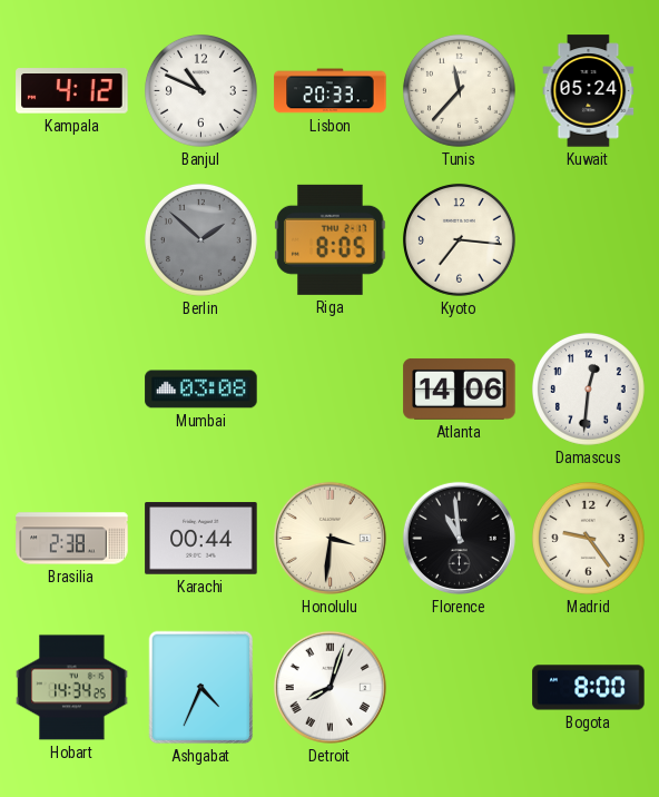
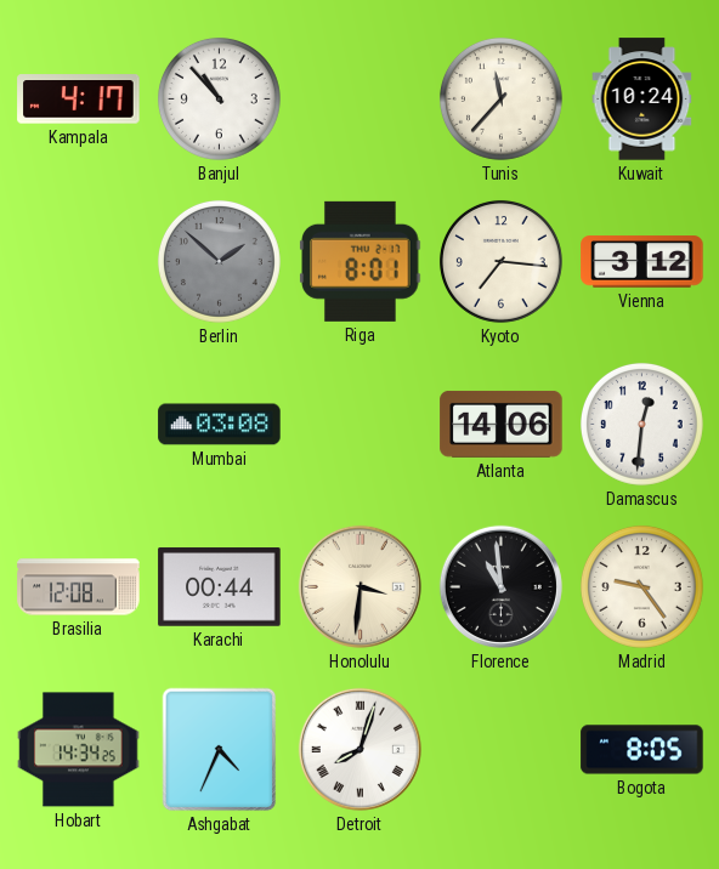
Kampala: 4:12 -> 4:17 (79, 100)
Banjul: 10:49 -> 10:53 (219, 98)
Lisbon: 20:33 -> none (331, 91)
Kuwait: 05:24 -> 10:24 (642, 100)
Riga: 8:05 -> 8:01 (361, 261)
Vienna: none -> 3:12 (642, 262)
Brasilia: 2:38 -> 12:08 (79, 587)
Bogota: 8:00 -> 8:05 (642, 750)
